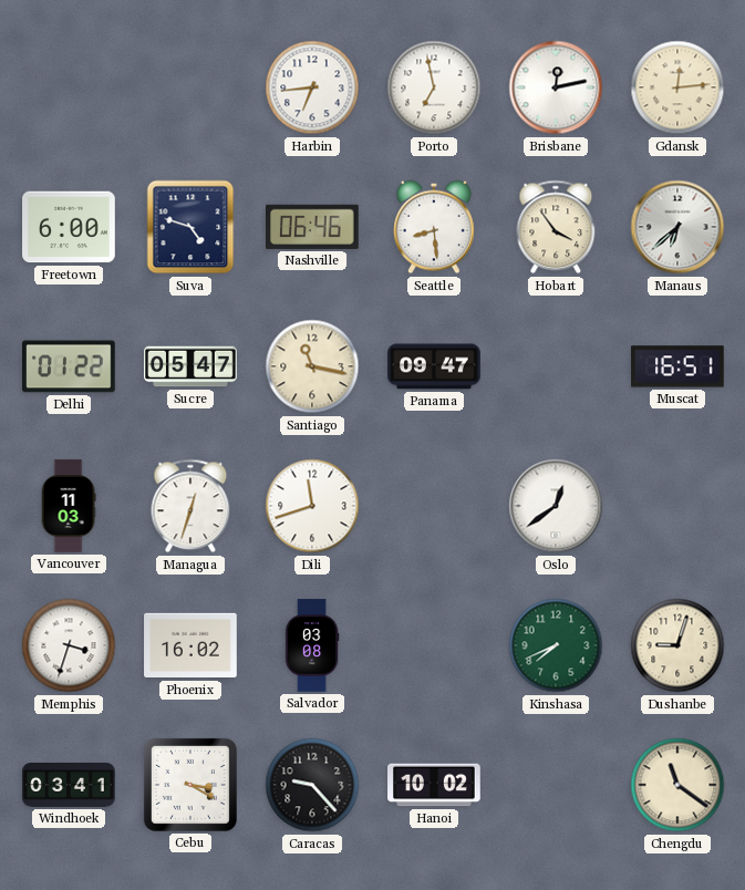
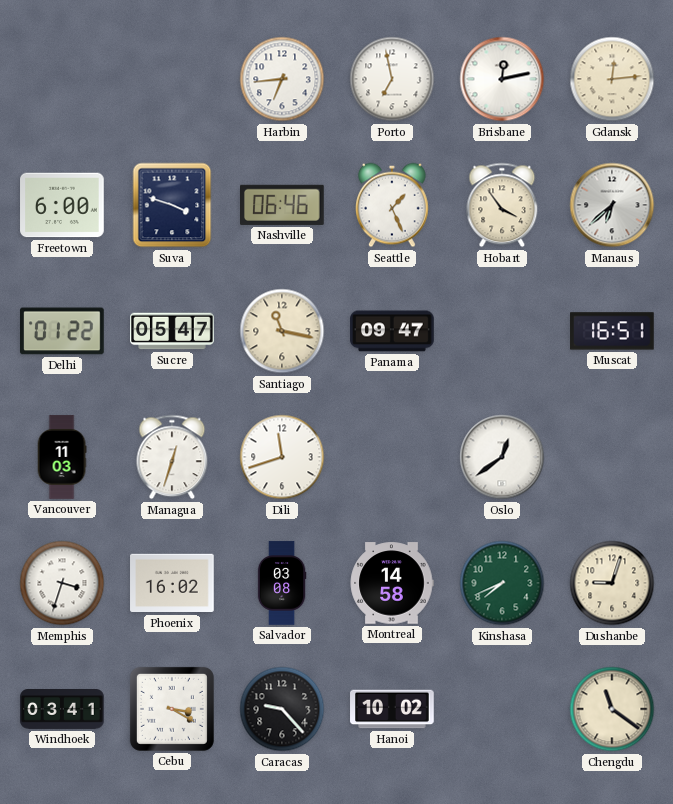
Suva: 4:48 -> 3:48 (172, 205)
Seattle: 8:29 -> 1:26 (393, 205)
Montreal: none -> 14:58 (392, 583)
